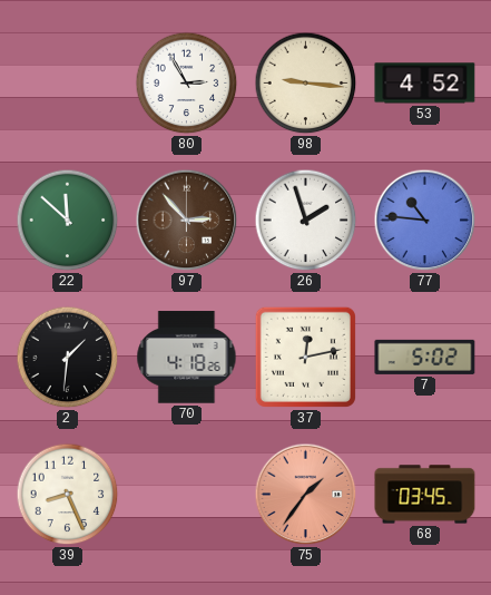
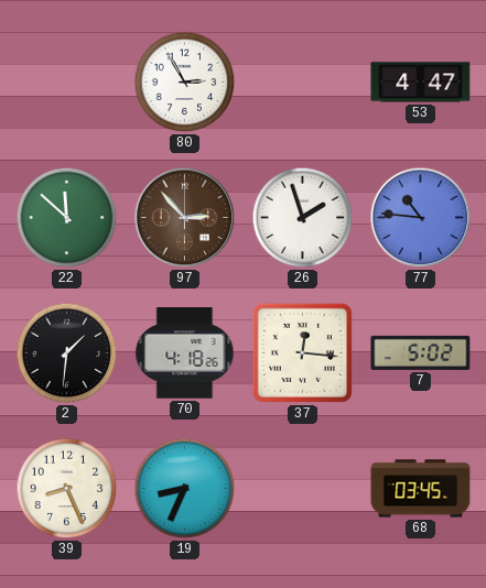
98: 9:16 -> none (306, 84)
53: 4:52 -> 4:47 (421, 83)
37: 12:13 -> 12:16 (302, 352)
19: none -> 8:34 (185, 489)
75: 1:36 -> none (306, 495)
